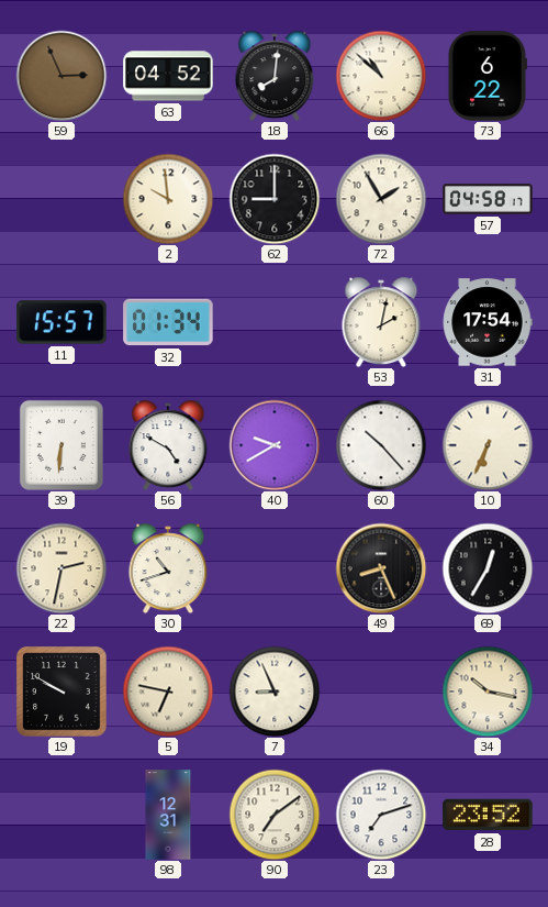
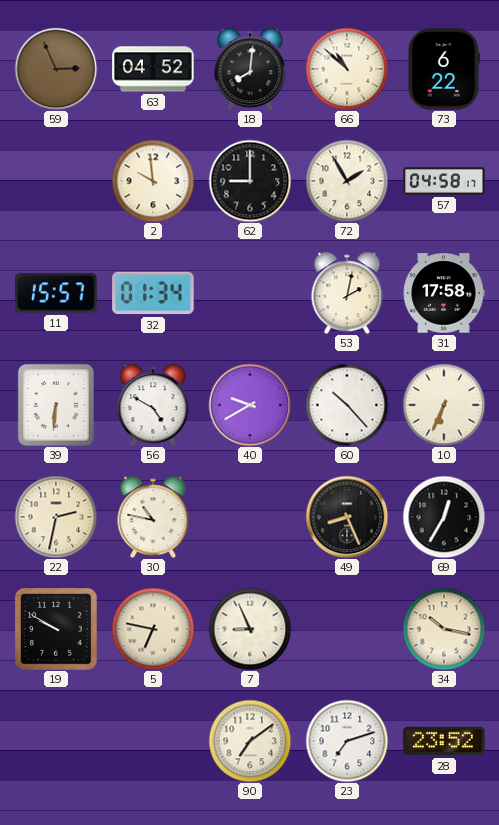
31: 17:54 -> 17:58 (444, 293)
30: 10:42 -> 10:47 (153, 517)
98: 12:31 -> none (168, 815)
